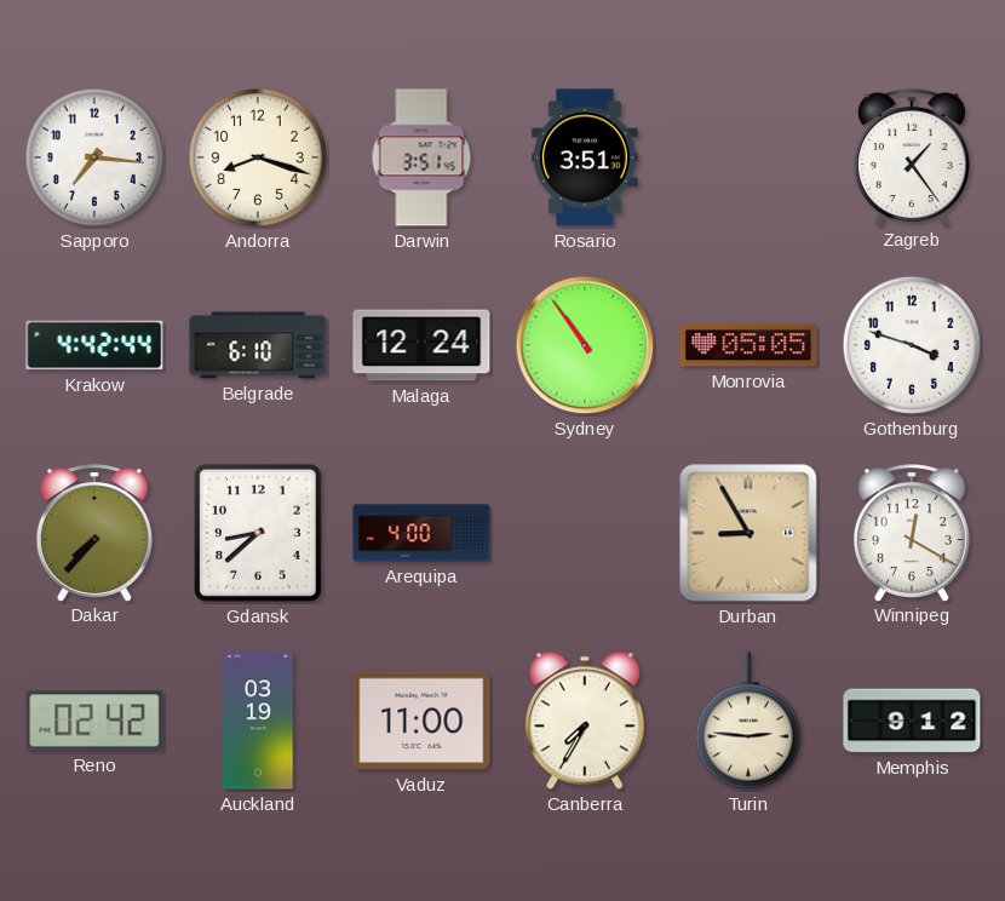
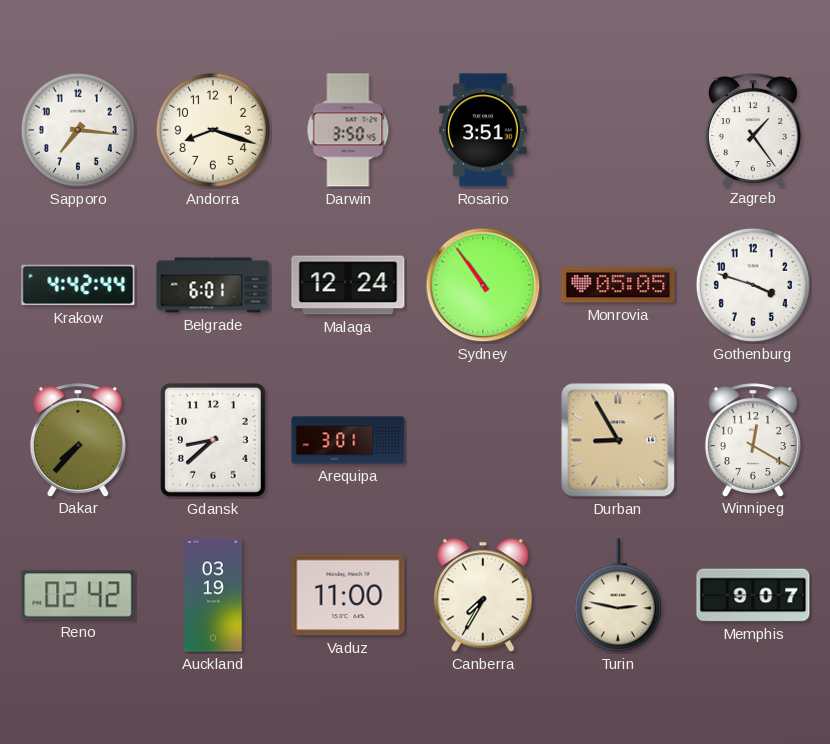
Darwin: 3:51 -> 3:50 (348, 130)
Belgrade: 6:10 -> 6:01 (213, 285)
Arequipa: 4:00 -> 3:01 (348, 440)
Turin: 2:46 -> 2:47 (618, 595)
Memphis: 9:12 -> 9:07 (753, 595)
